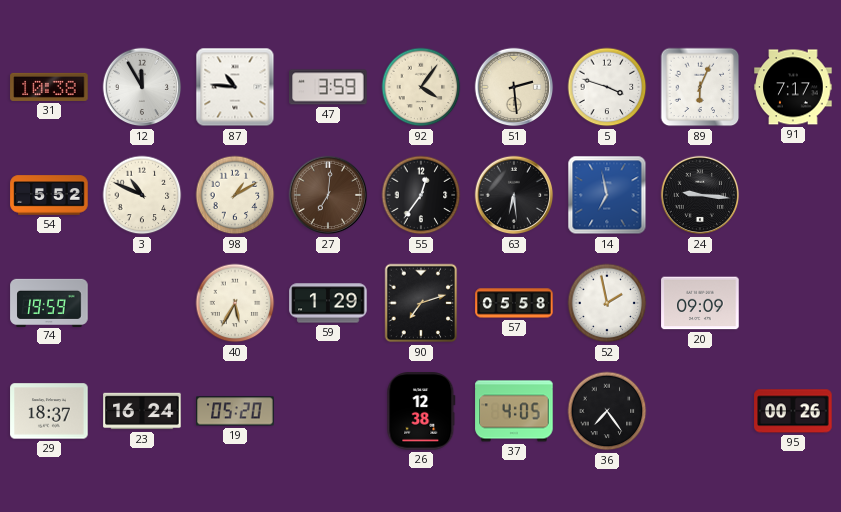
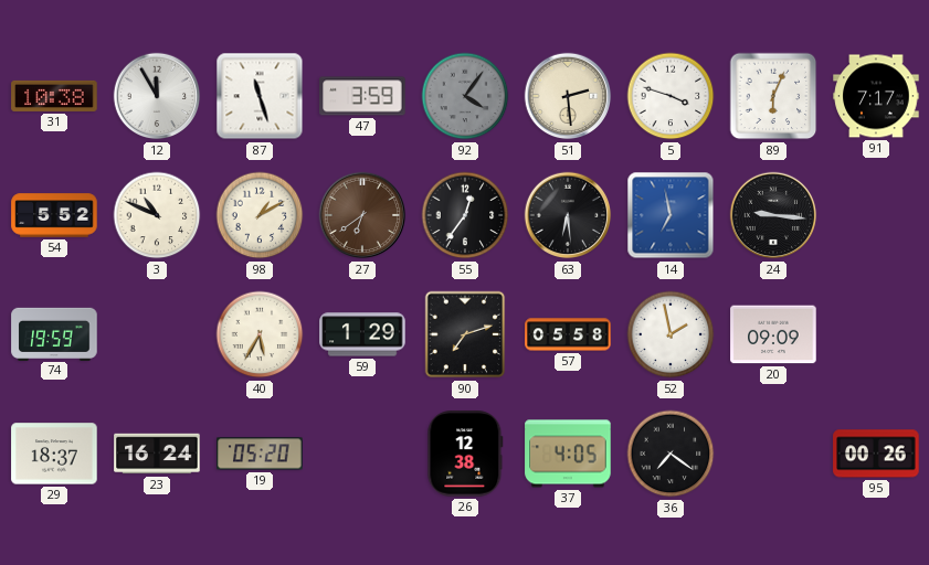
87: 10:46 -> 11:27 (260, 96)
92 dial: cream -> grey (465, 96)
27: 7:01 -> 6:39 (362, 215)
36: 7:24 -> 7:21 (671, 454)
